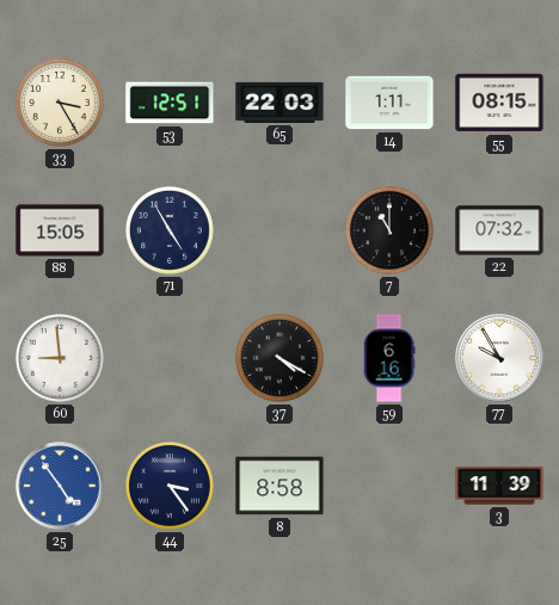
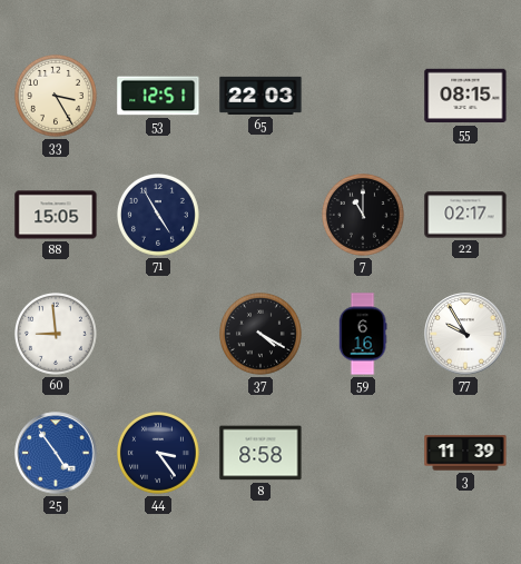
14: 1:11 -> none (389, 103)
22: 07:32 -> 02:17 (465, 215)
